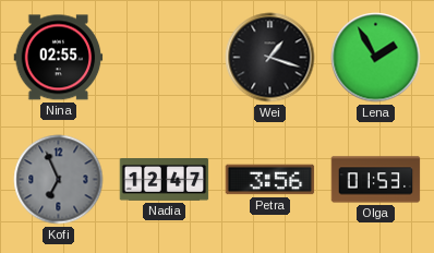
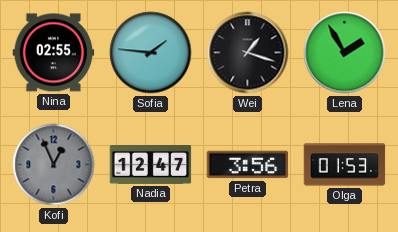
Sofia: none -> 1:46 (151, 53)
Kofi: 6:56 -> 12:56 (54, 165)
